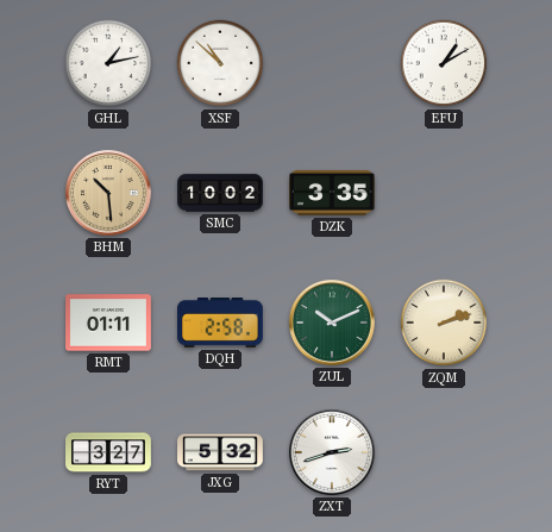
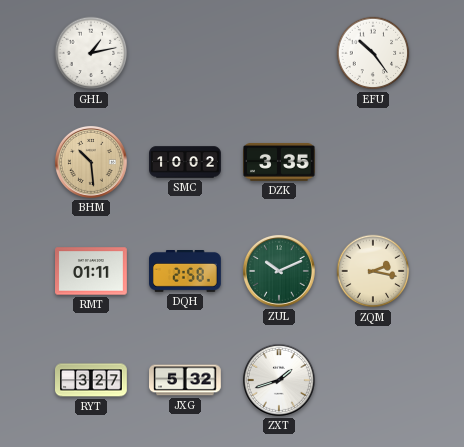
XSF: 10:52 -> none (220, 63)
EFU: 1:10 -> 10:24 (373, 53)
ZQM: 2:12 -> 2:17 (373, 271)
ZXT: 2:42 -> 1:42 (279, 380)
